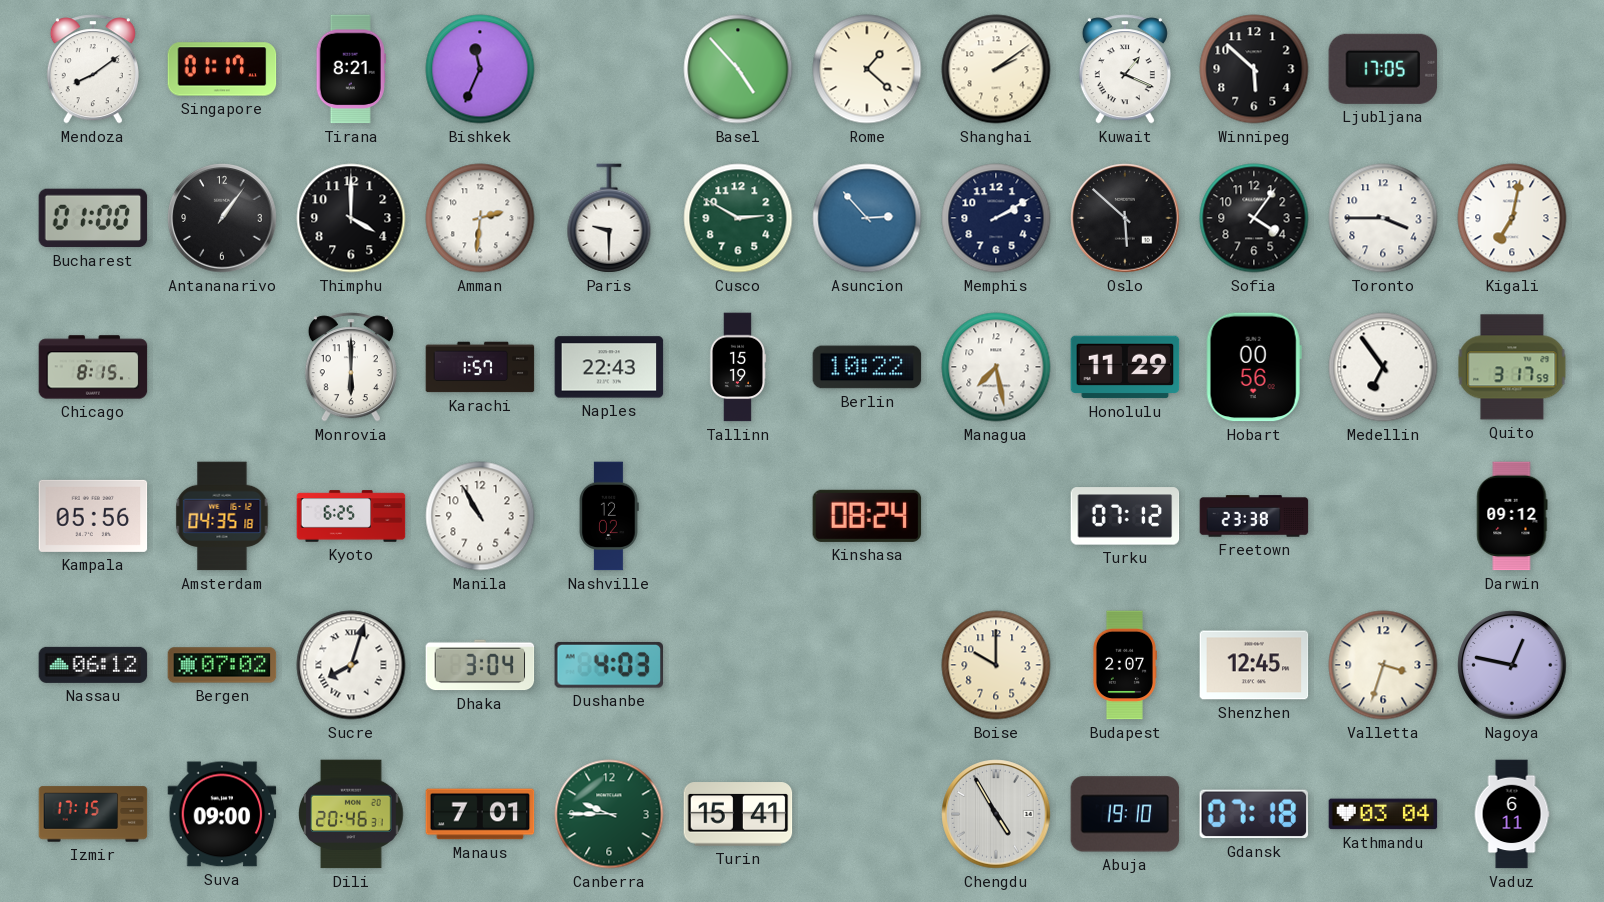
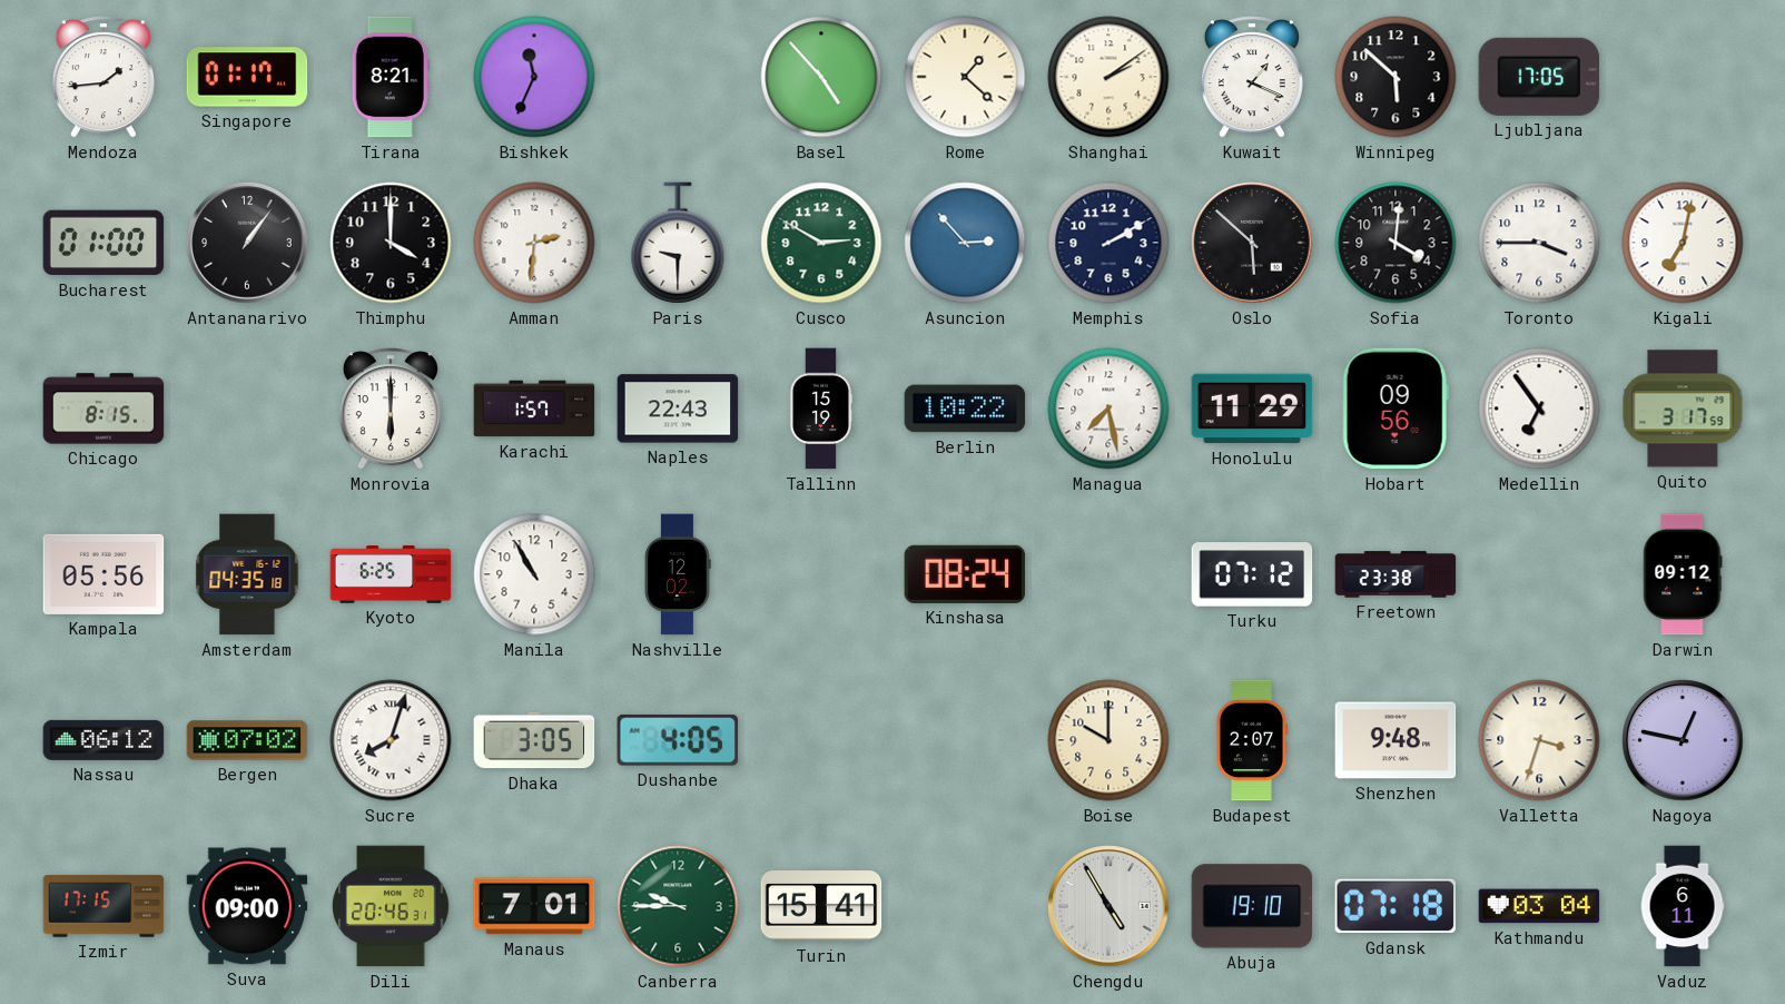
Mendoza: 8:09 -> 1:44 (103, 77)
Sofia: 4:06 -> 4:01 (1396, 243)
Hobart: 00:56 -> 09:56 (1396, 409)
Dhaka: 3:04 -> 3:05 (534, 740)
Dushanbe: 4:03 -> 4:05 (678, 740)
Shenzhen: 12:45 -> 9:48 (1396, 740)
